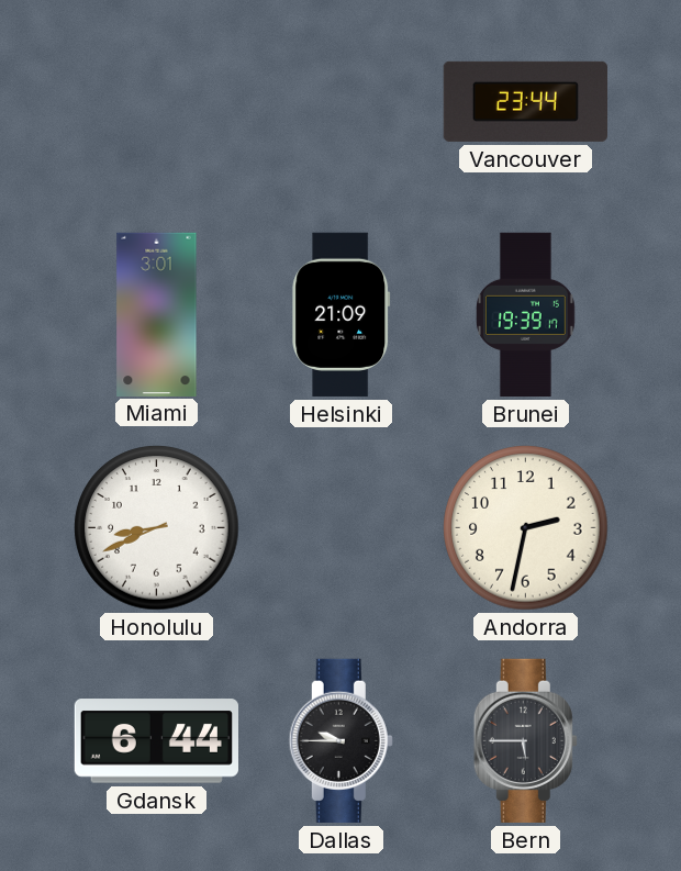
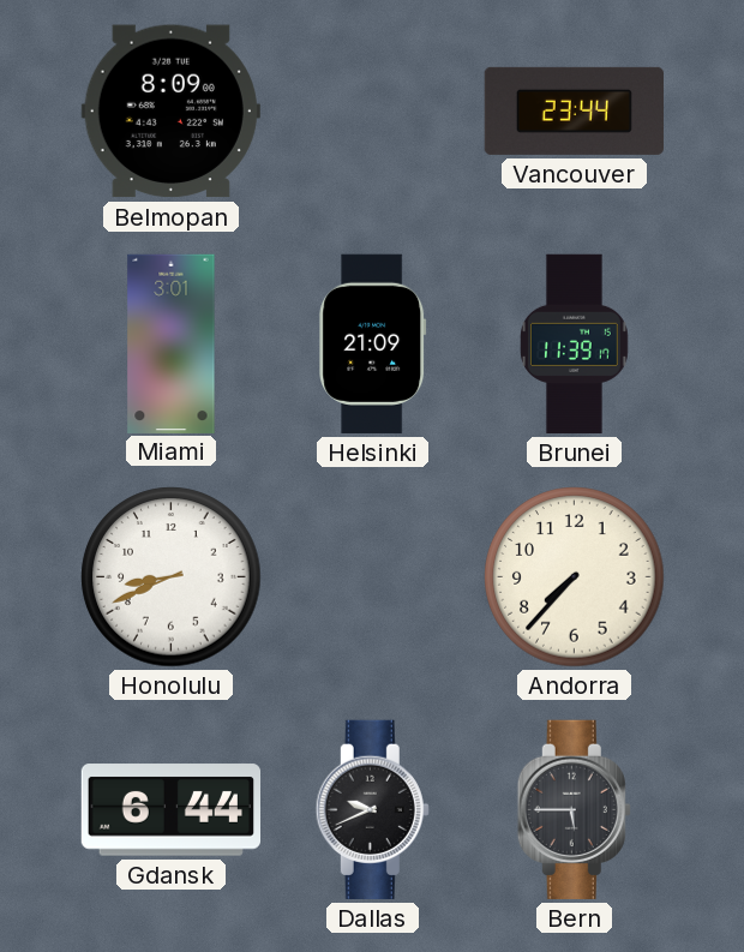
Belmopan: none -> 8:09 (170, 112)
Brunei: 19:39 -> 11:39 (574, 345)
Andorra: 2:32 -> 7:37 (575, 577)
Dallas: 9:45 -> 9:41 (372, 809)
